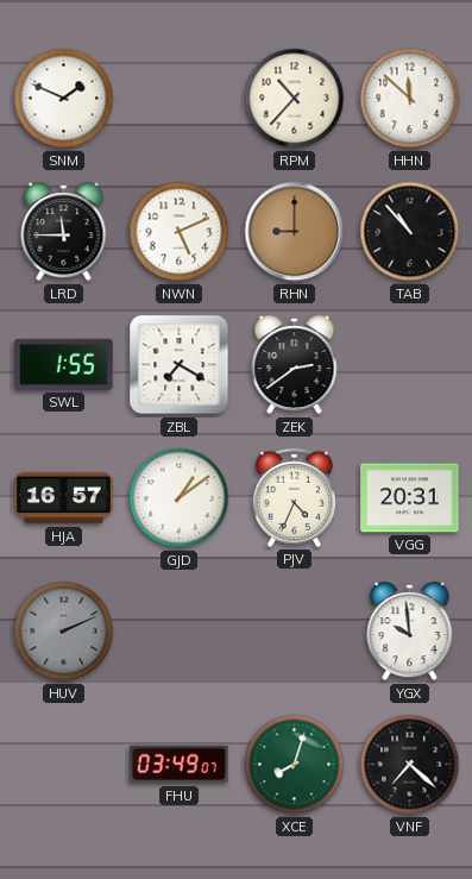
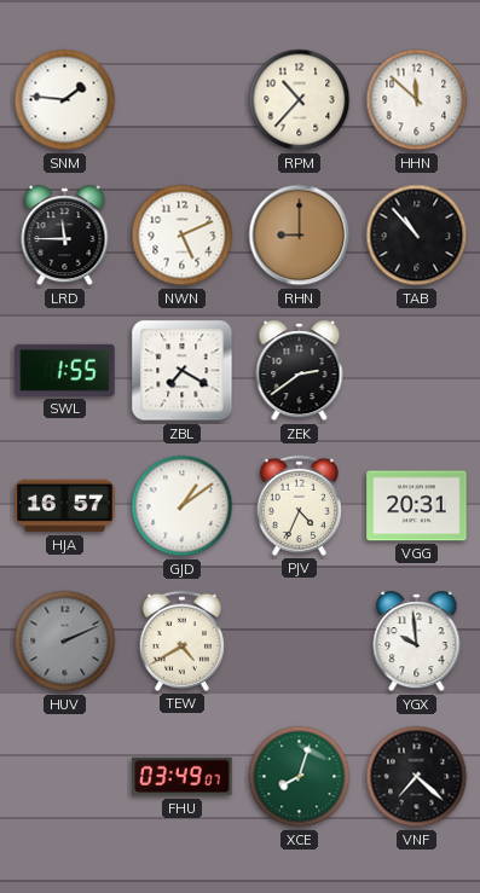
SNM: 1:49 -> 1:46 (65, 100)
TEW: none -> 4:40 (181, 640)
